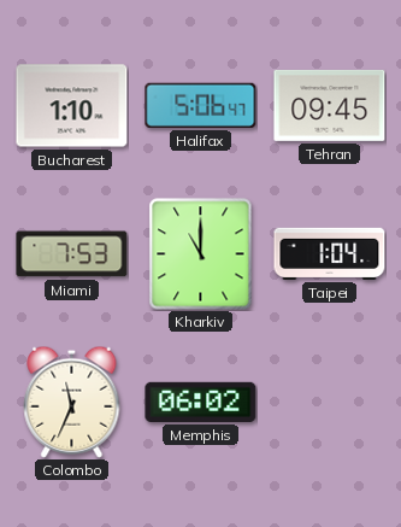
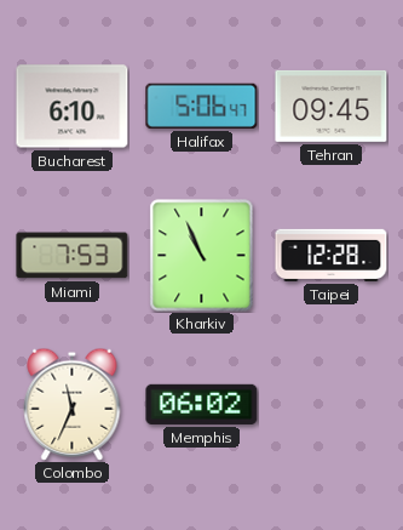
Bucharest: 1:10 -> 6:10 (73, 107)
Kharkiv: 11:00 -> 10:56 (202, 256)
Taipei: 1:04 -> 12:28 (332, 255)
